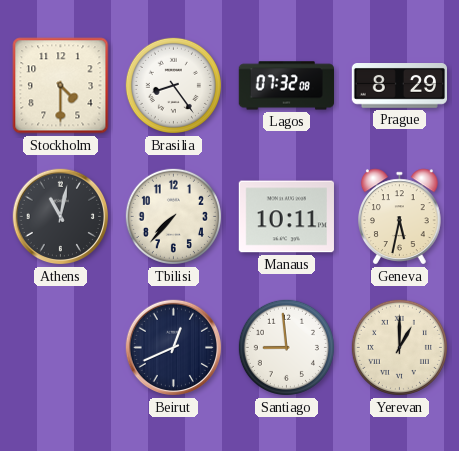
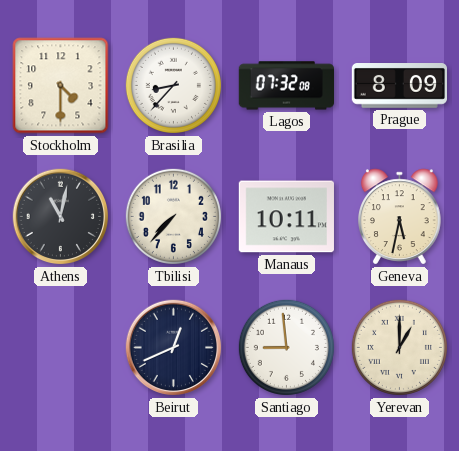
Brasilia: 8:24 -> 8:37 (173, 85)
Prague: 8:29 -> 8:09 (399, 86)
